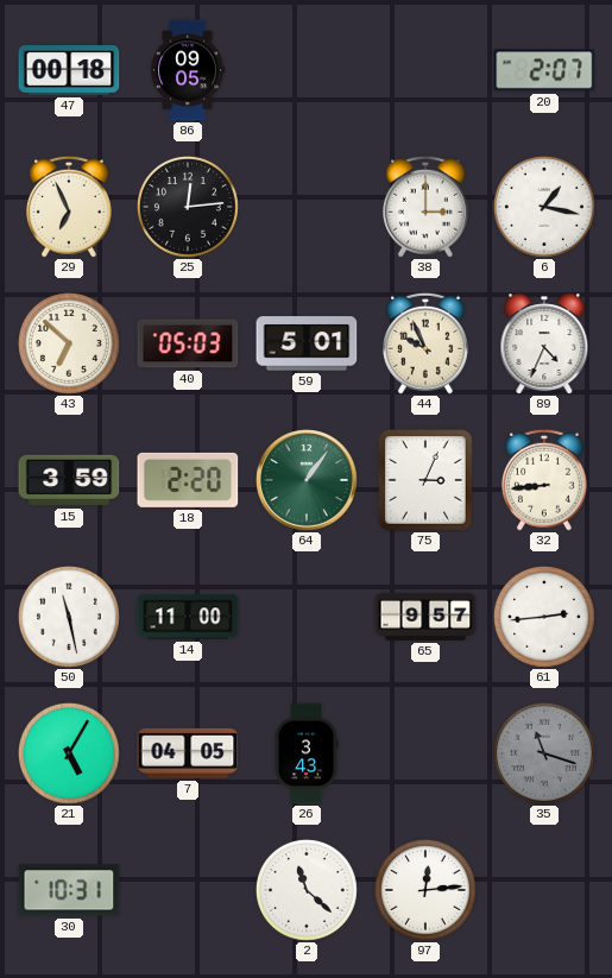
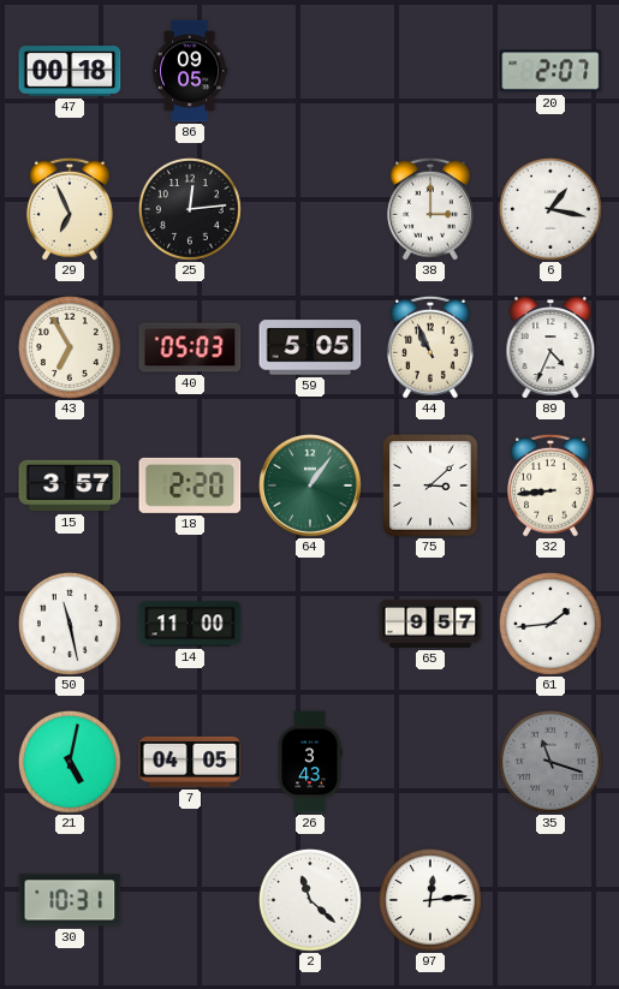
43: 6:52 -> 6:55 (70, 347)
59: 5:01 -> 5:05 (310, 347)
44: 9:56 -> 10:56 (430, 347)
15: 3:59 -> 3:57 (70, 485)
75: 3:04 -> 3:08 (430, 485)
61: 2:44 -> 1:44 (550, 624)
21: 5:05 -> 5:02 (70, 762)
